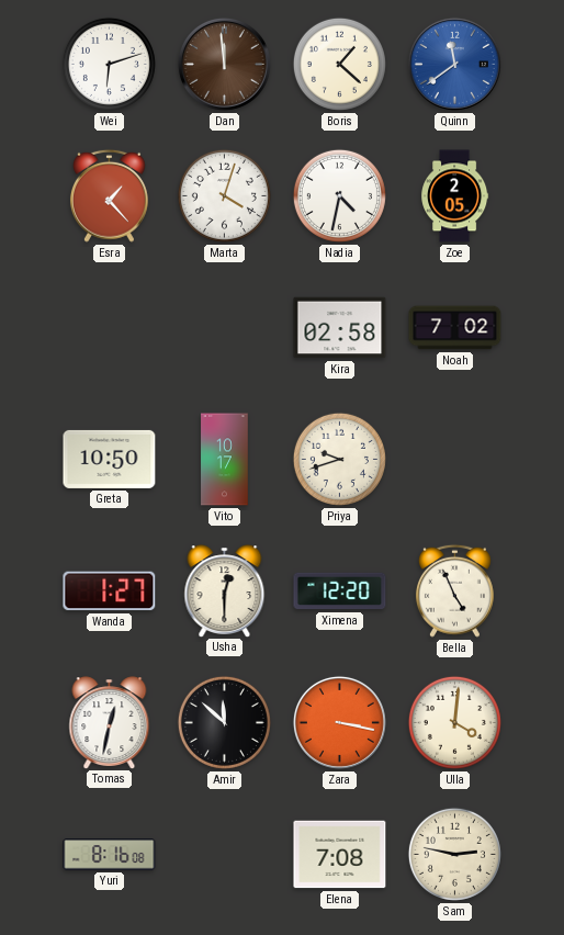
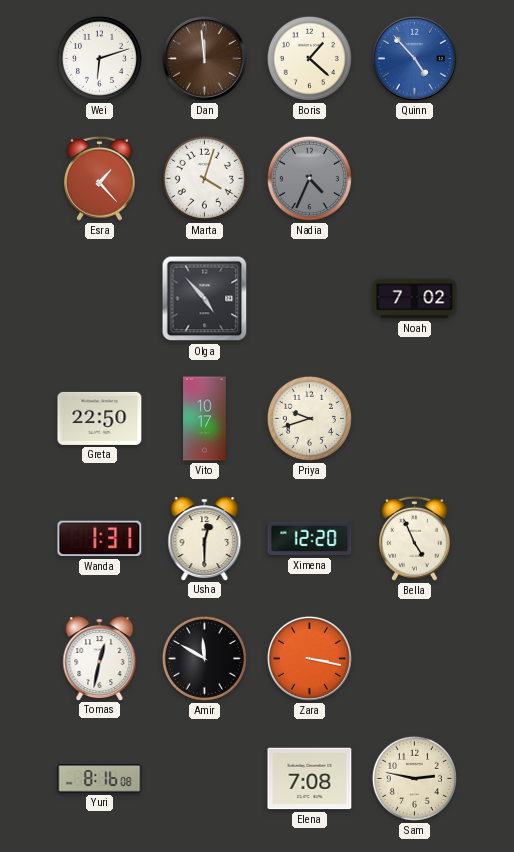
Quinn: 11:39 -> 4:53 (414, 58)
Nadia: 4:32 -> 4:34 (309, 178)
Nadia dial: white -> grey (309, 178)
Zoe: 2:05 -> none (455, 196)
Olga: none -> 4:53 (205, 299)
Kira: 02:58 -> none (340, 328)
Greta: 10:50 -> 22:50 (100, 418)
Wanda: 1:27 -> 1:31 (100, 539)
Amir: 11:52 -> 11:50 (204, 658)
Ulla: 4:01 -> none (454, 722)
